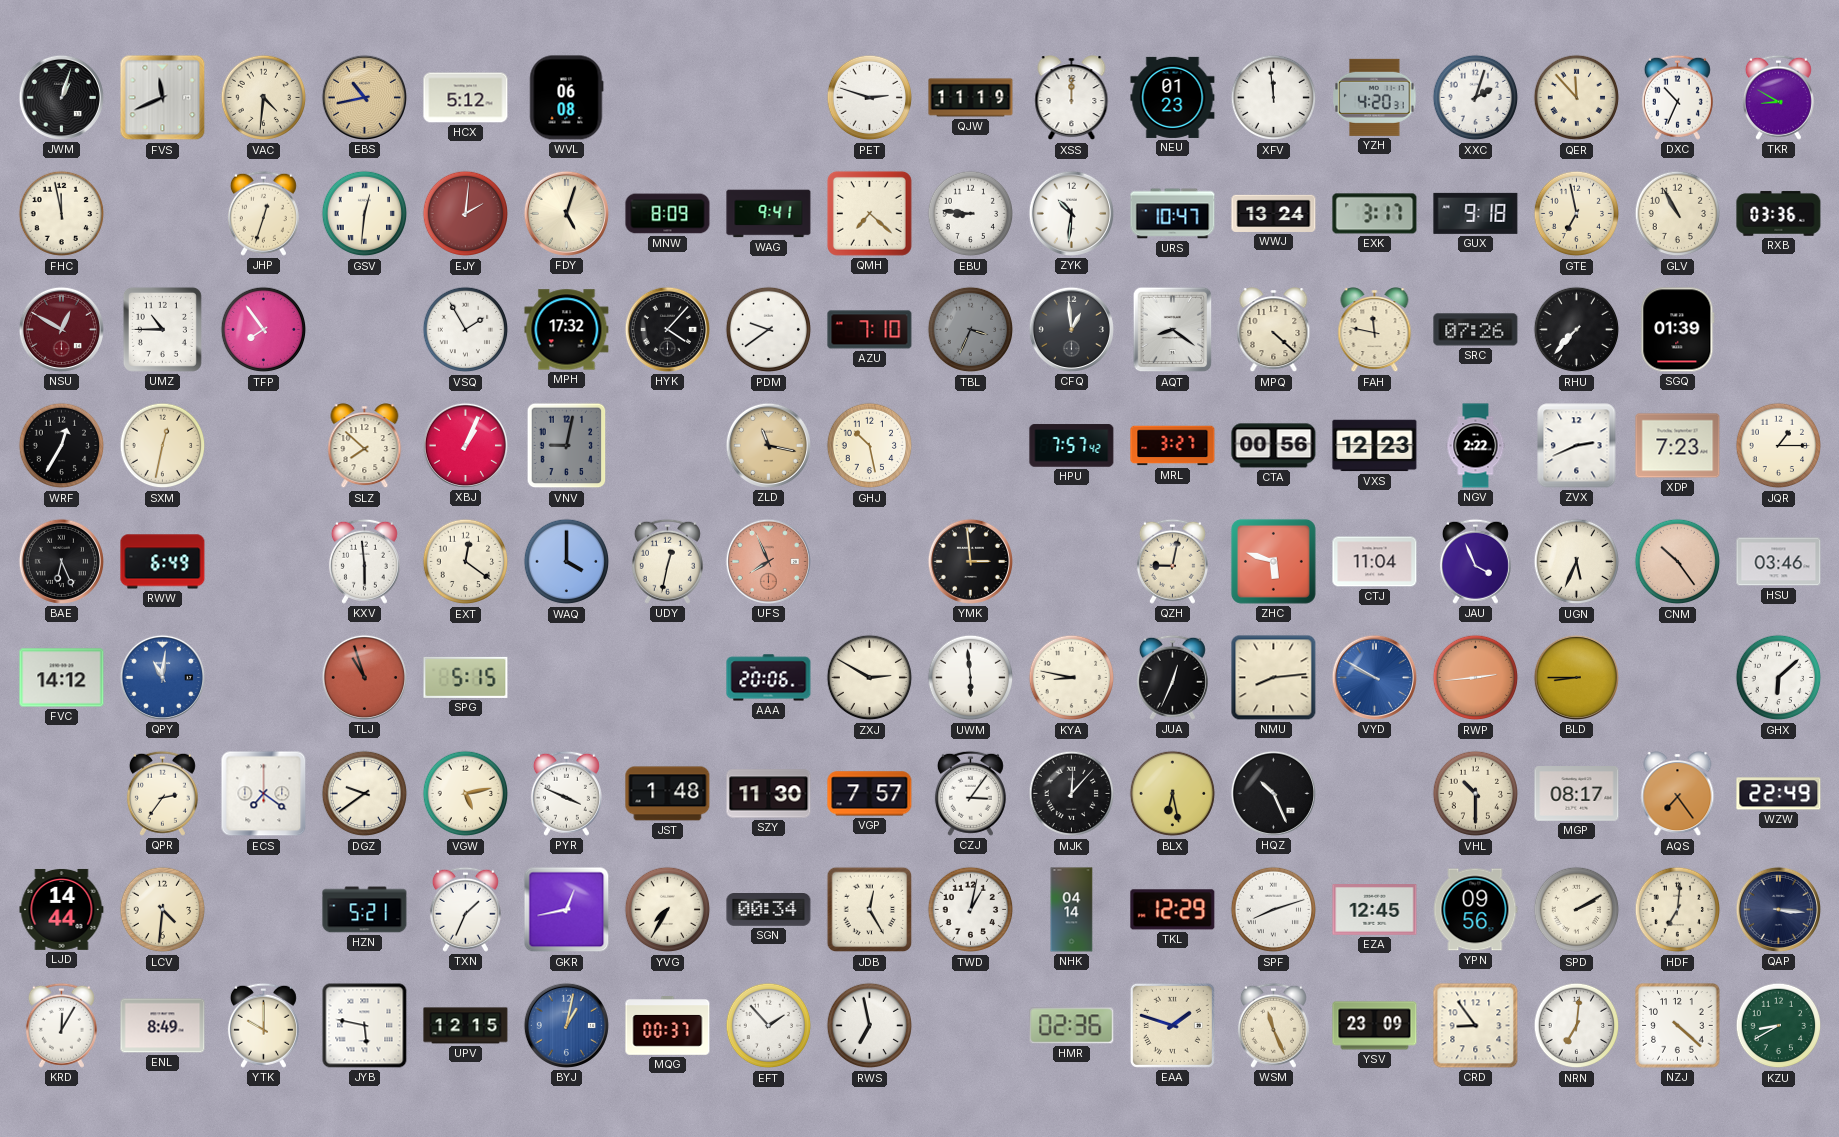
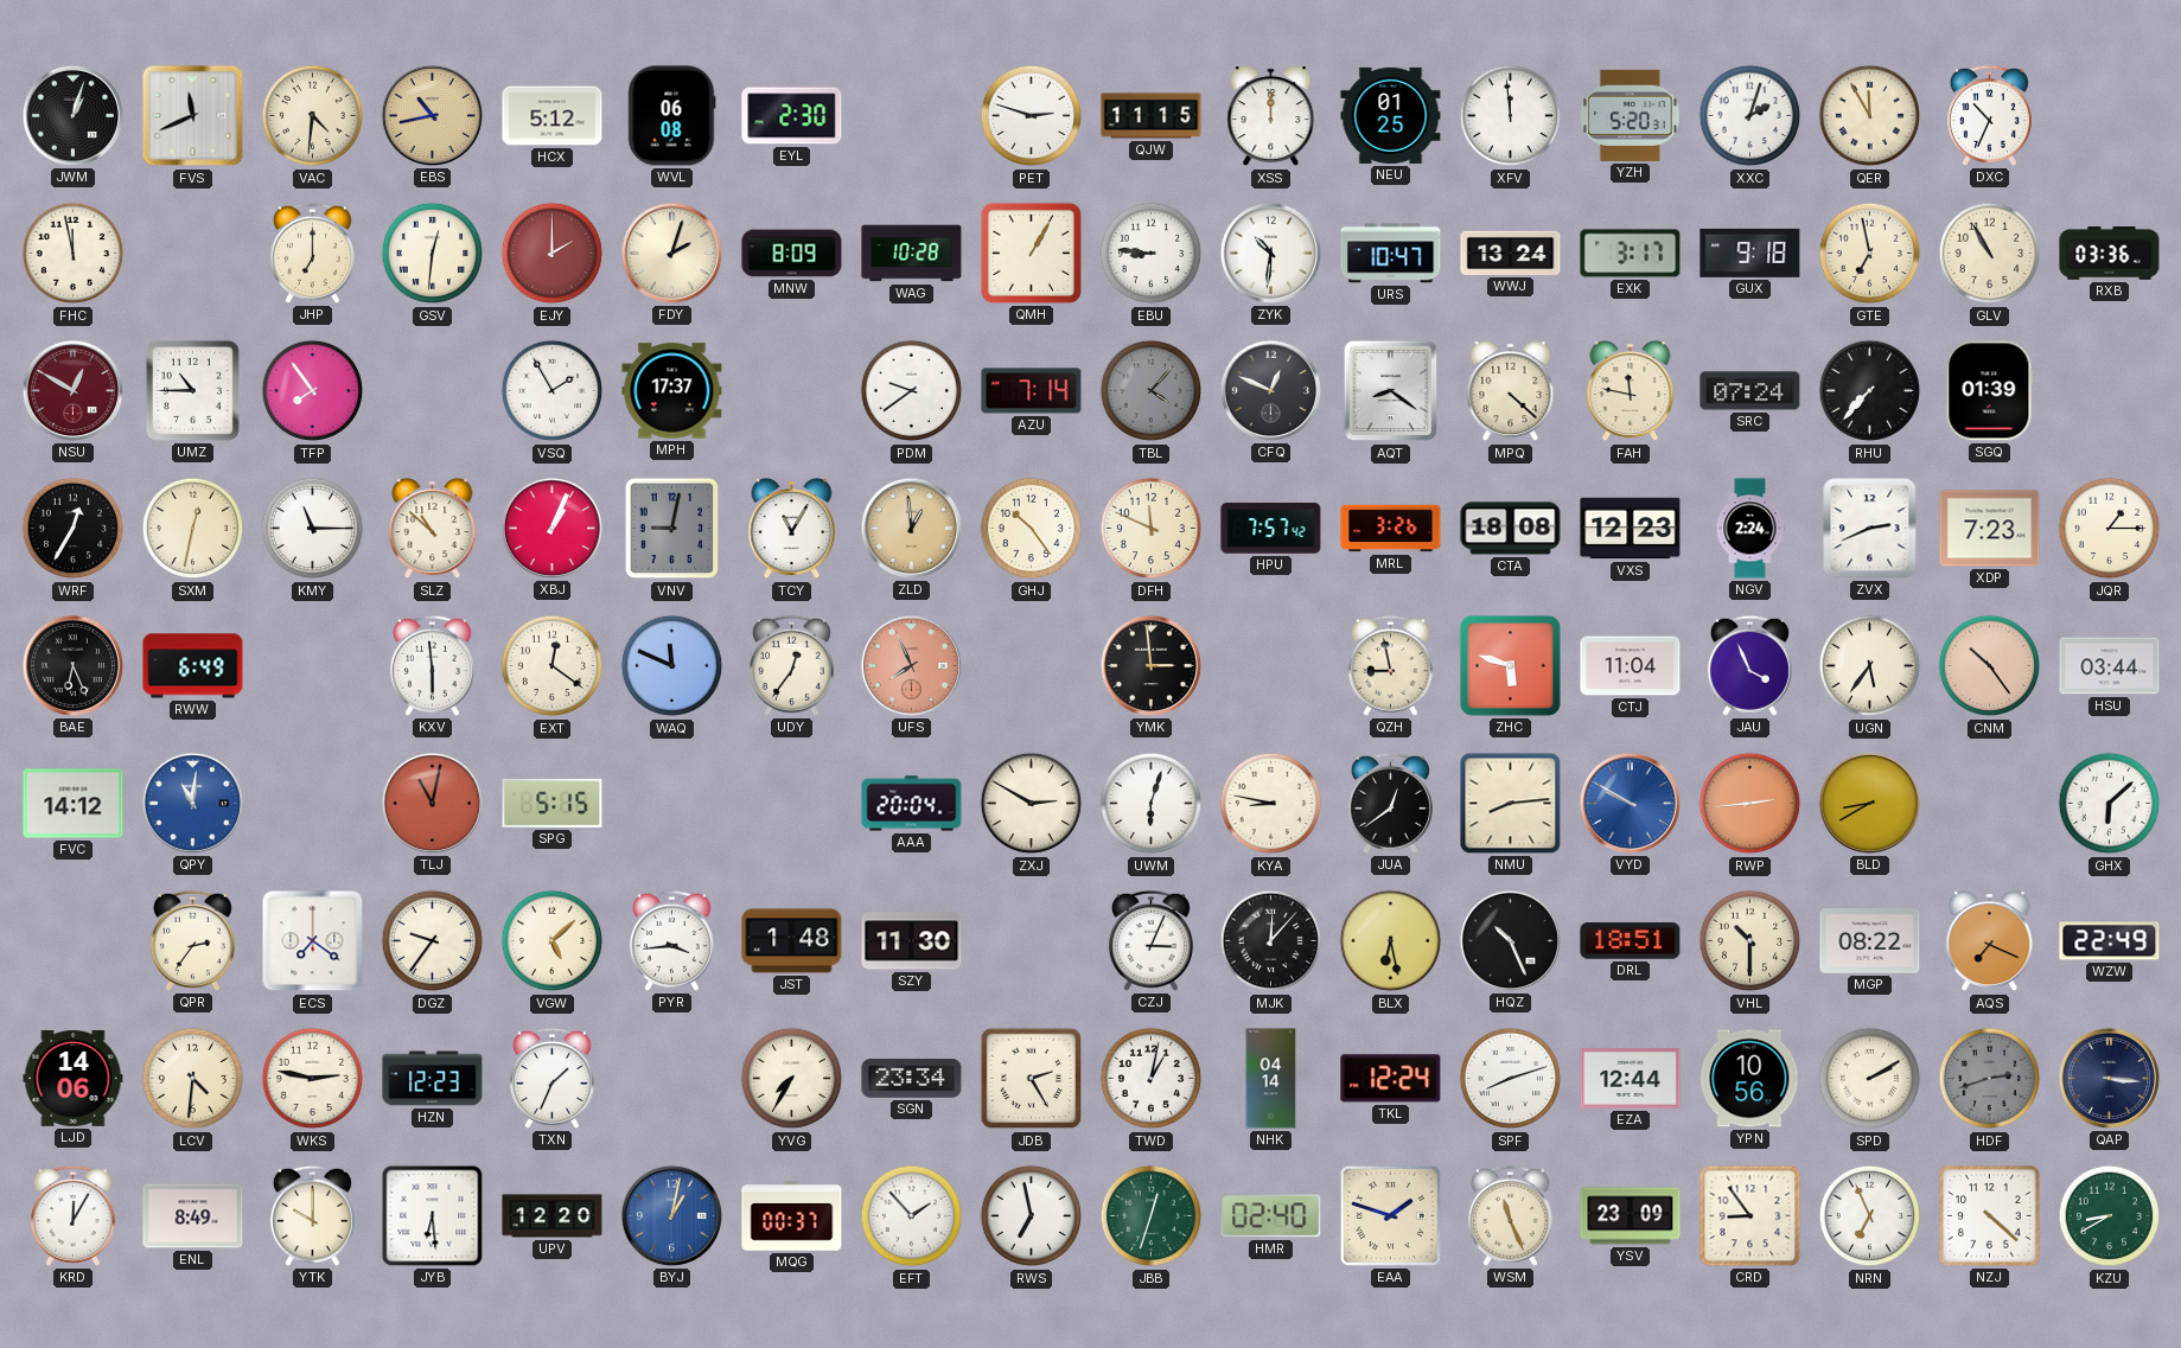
EYL: none -> 2:30 (792, 116)
QJW: 11:19 -> 11:15 (1152, 116)
NEU: 01:23 -> 01:25 (1391, 115)
YZH: 4:20 -> 5:20 (1631, 115)
QER: 11:53 -> 11:55 (1870, 116)
TKR: 8:50 -> none (1778, 97)
JHP: 12:33 -> 7:00 (312, 253)
EJY: 2:01 -> 2:00 (553, 254)
FDY: 5:03 -> 2:03 (671, 253)
WAG: 9:41 -> 10:28 (912, 254)
QMH: 7:22 -> 1:05 (1031, 253)
MPH: 17:32 -> 17:37 (672, 391)
HYK: 4:07 -> none (667, 329)
AZU: 7:10 -> 7:14 (1032, 391)
TBL: 3:34 -> 4:07 (1152, 391)
CFQ: 12:59 -> 12:49 (1270, 390)
SRC: 07:26 -> 07:24 (1750, 391)
KMY: none -> 11:15 (313, 529)
SLZ: 7:52 -> 10:52 (433, 529)
TCY: none -> 11:05 (792, 529)
ZLD: 11:17 -> 12:59 (911, 528)
GHJ: 10:28 -> 10:24 (1032, 529)
DFH: none -> 11:49 (1152, 529)
MRL: 3:27 -> 3:26 (1391, 529)
CTA: 00:56 -> 18:08 (1511, 529)
NGV: 2:22 -> 2:24 (1750, 529)
WAQ: 4:00 -> 11:49 (672, 666)
UDY: 12:32 -> 12:36 (791, 665)
QZH: 9:02 -> 8:58 (1390, 665)
UGN: 5:34 -> 5:36 (1870, 666)
HSU: 03:46 -> 03:44 (2110, 666)
TLJ: 10:57 -> 11:02 (432, 803)
AAA: 20:06 -> 20:04 (912, 804)
UWM: 5:59 -> 6:03 (1152, 804)
JUA: 12:34 -> 12:39 (1390, 803)
BLD: 8:45 -> 8:40 (1869, 803)
DGZ: 9:39 -> 9:36 (433, 941)
VGW: 5:13 -> 5:08 (553, 941)
PYR: 3:49 -> 3:44 (671, 940)
VGP: 7:57 -> none (870, 794)
CZJ: 3:06 -> 3:04 (1150, 940)
DRL: none -> 18:51 (1631, 941)
MGP: 08:17 -> 08:22 (1870, 941)
AQS: 7:24 -> 7:19 (1990, 941)
LJD: 14:44 -> 14:06 (74, 1078)
WKS: none -> 2:47 (313, 1079)
HZN: 5:21 -> 12:23 (433, 1079)
GKR: 12:43 -> none (567, 910)
SGN: 00:34 -> 23:34 (912, 1079)
JDB: 12:25 -> 2:25 (1032, 1079)
TKL: 12:29 -> 12:24 (1391, 1079)
EZA: 12:45 -> 12:44 (1631, 1079)
YPN: 09:56 -> 10:56 (1750, 1079)
HDF: 7:01 -> 2:42 (1990, 1079)
HDF dial: cream -> grey (1990, 1079)
JYB: 5:47 -> 6:29 (433, 1216)
UPV: 12:15 -> 12:20 (553, 1216)
JBB: none -> 12:33 (1152, 1216)
HMR: 02:36 -> 02:40 (1271, 1216)
NRN: 7:01 -> 6:56 (1870, 1216)
